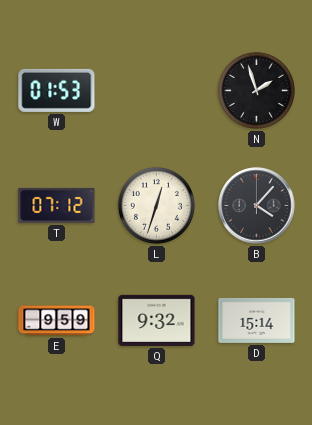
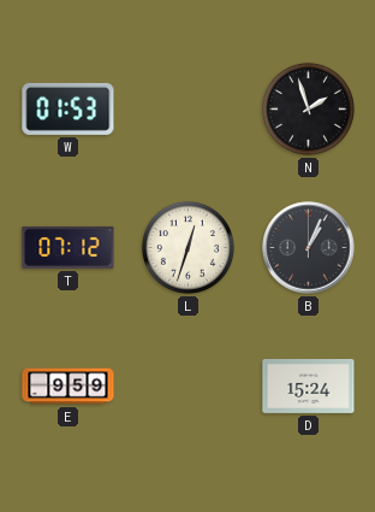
B: 4:07 -> 1:04 (309, 248)
Q: 9:32 -> none (157, 320)
D: 15:14 -> 15:24 (309, 386)
